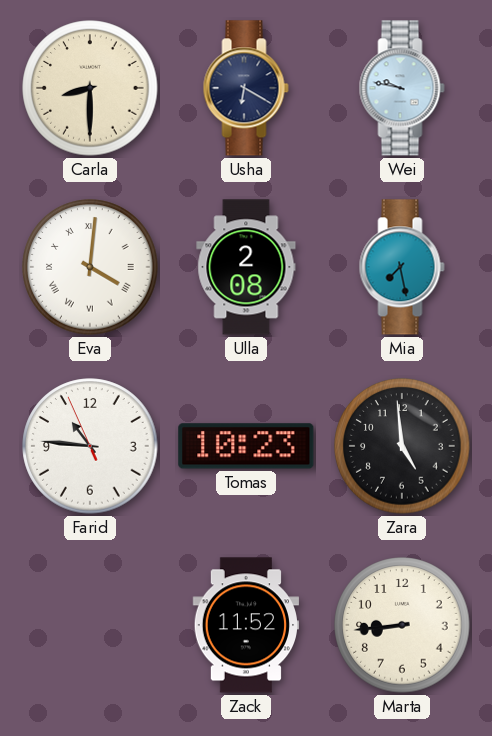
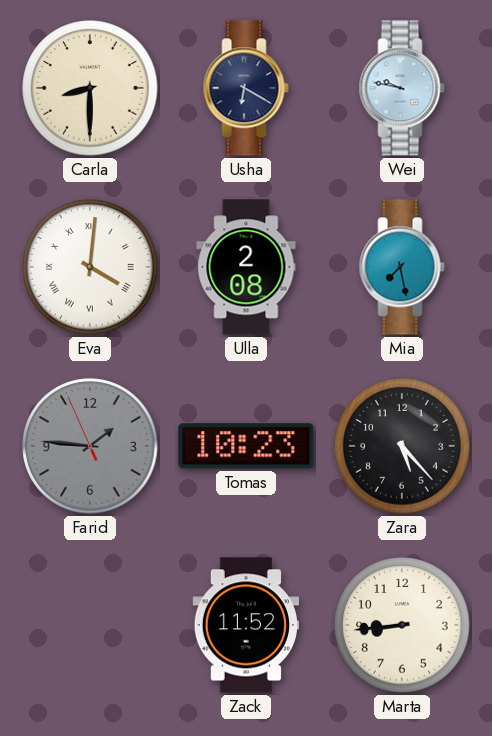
Farid: 10:45 -> 1:45 (90, 446)
Farid dial: white -> grey (90, 446)
Zara: 4:59 -> 5:23 (402, 446)
